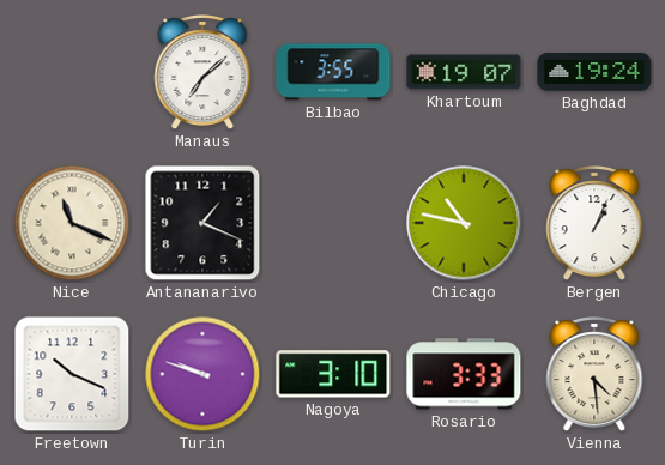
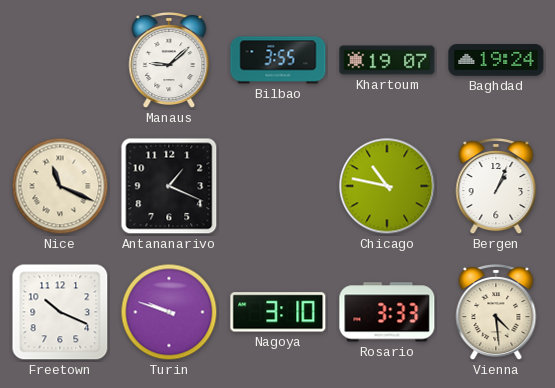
Manaus: 7:08 -> 9:08 (169, 61)
